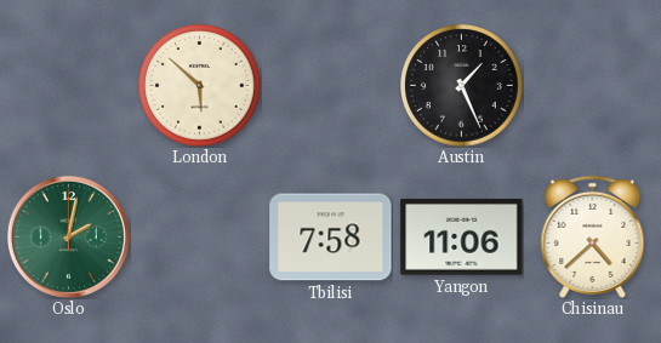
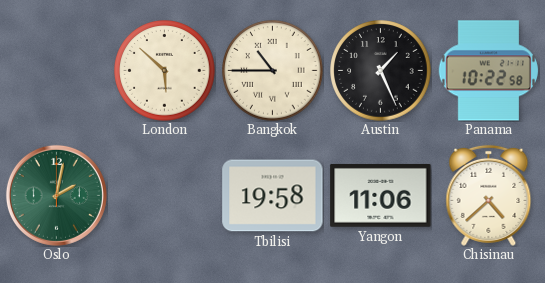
Bangkok: none -> 10:45 (273, 71)
Panama: none -> 10:22 (488, 71)
Tbilisi: 7:58 -> 19:58 (273, 196)
